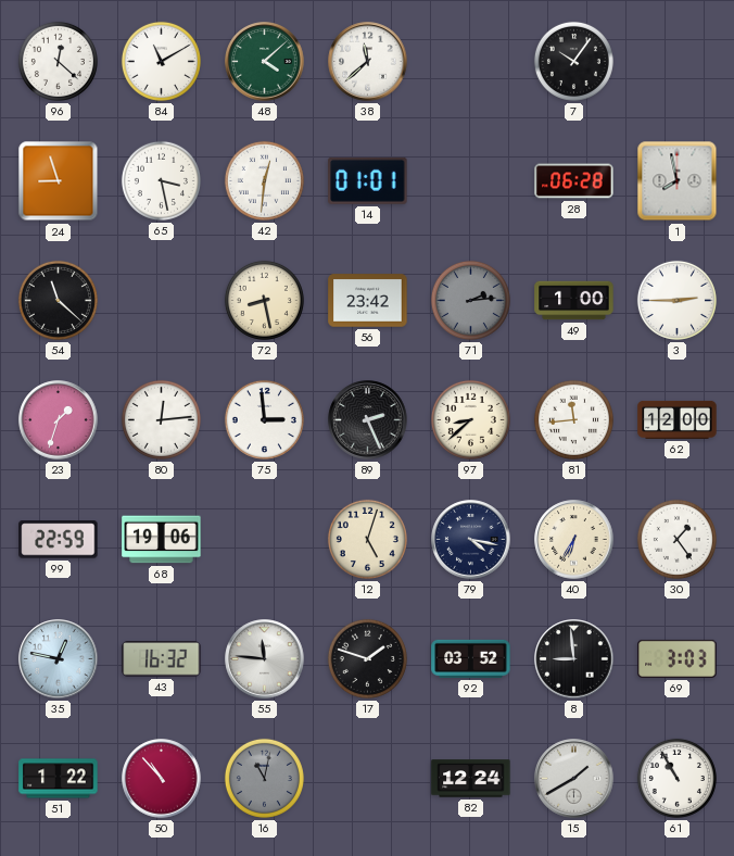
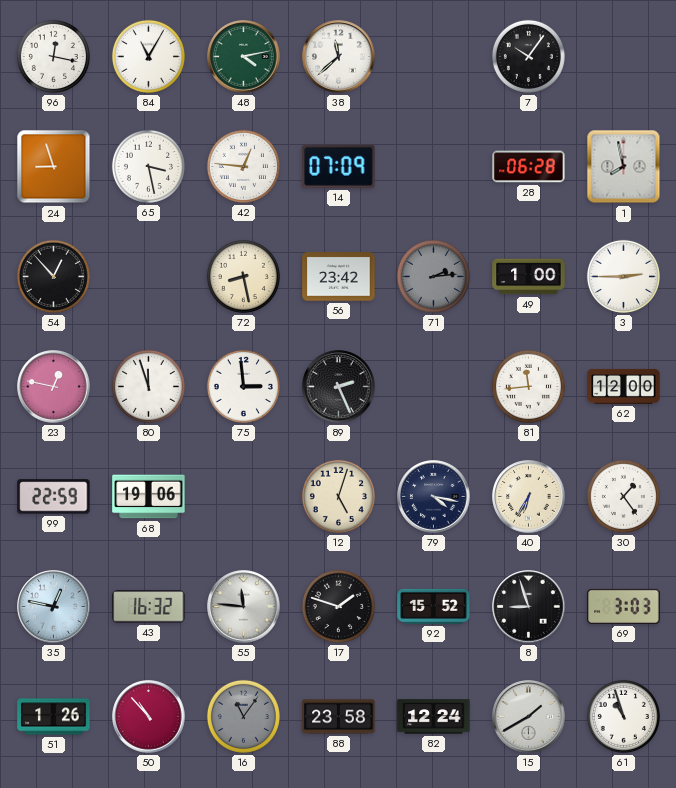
96: 12:22 -> 12:17 (53, 56)
84: 11:10 -> 11:05 (148, 56)
48: 4:08 -> 4:13 (244, 57)
42: 12:31 -> 12:46 (243, 166)
14: 01:01 -> 07:09 (339, 166)
54: 11:22 -> 12:53 (53, 276)
23: 1:33 -> 12:47 (54, 387)
80: 12:14 -> 11:57 (148, 386)
97: 8:38 -> none (470, 419)
92: 03:52 -> 15:52 (434, 606)
8: 8:59 -> 8:57 (529, 607)
51: 1:22 -> 1:26 (54, 717)
16: 11:02 -> 11:06 (243, 716)
88: none -> 23:58 (339, 717)
61: 10:55 -> 10:57 (623, 716)
